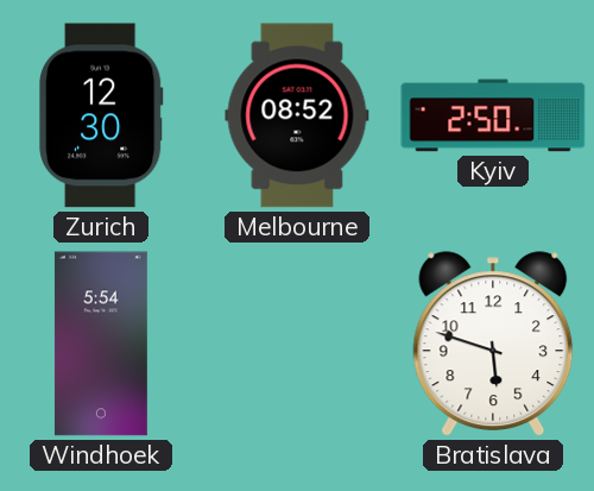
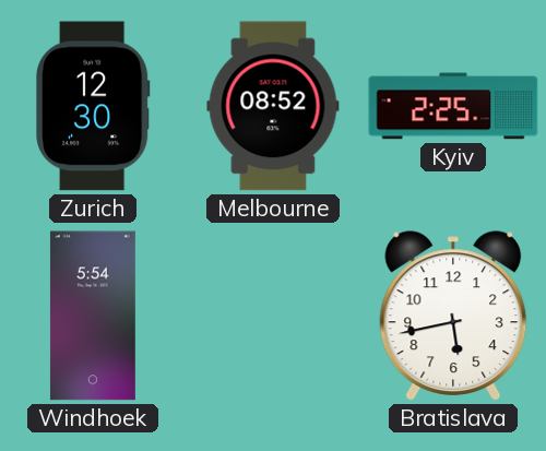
Kyiv: 2:50 -> 2:25 (453, 106)
Bratislava: 5:48 -> 5:43 (453, 316)
